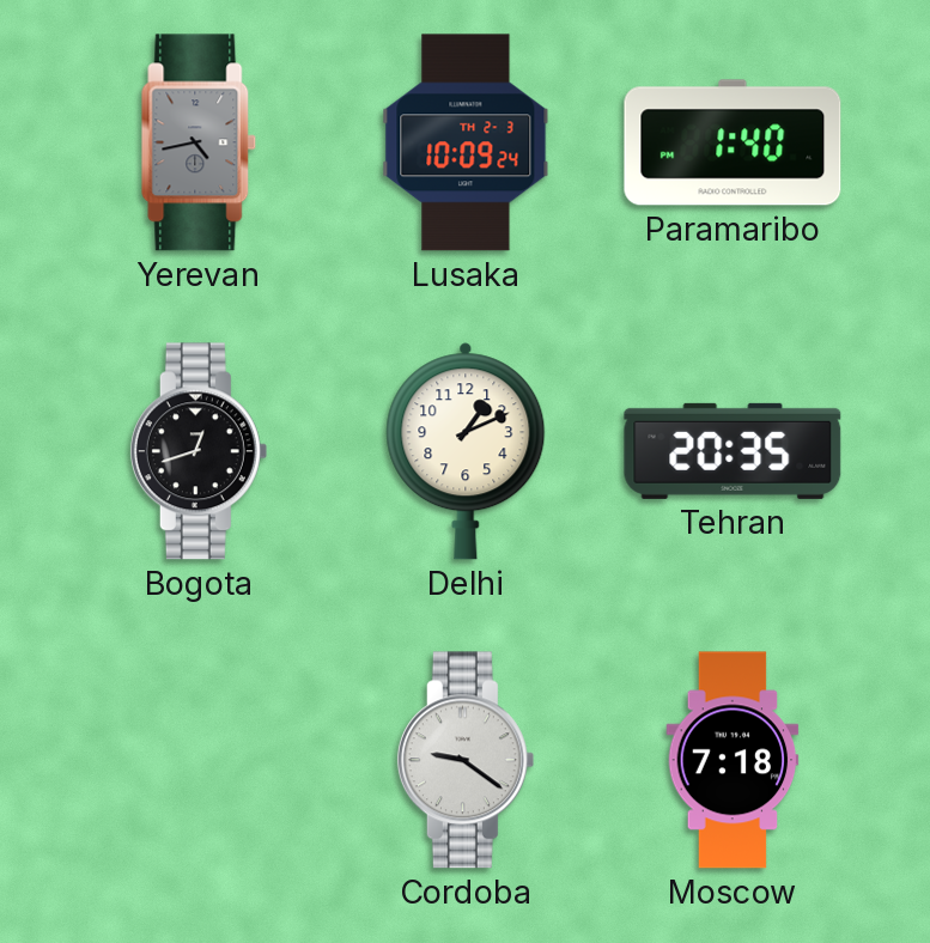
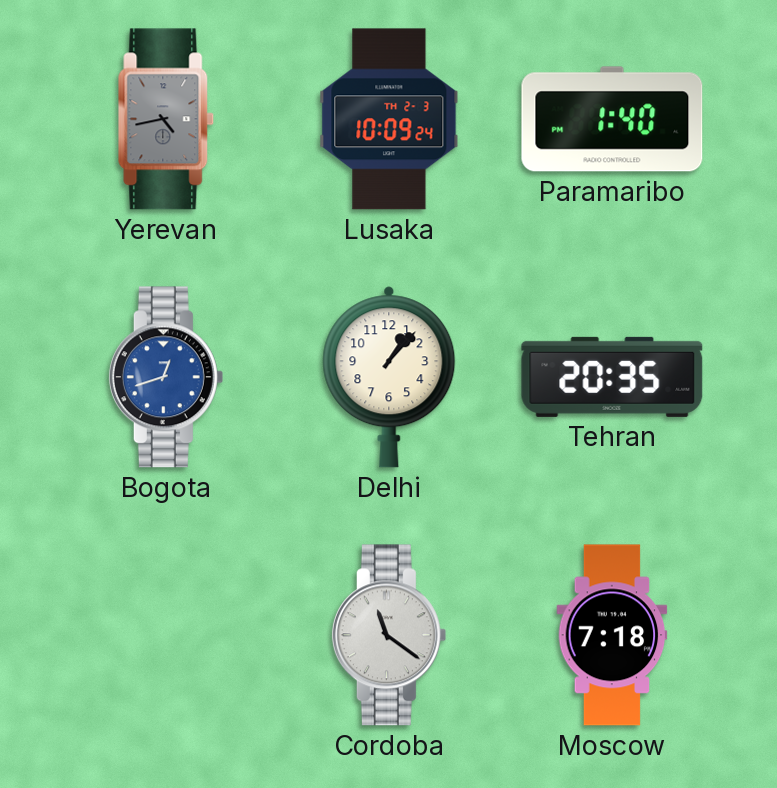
Bogota dial: black -> blue (166, 377)
Delhi: 1:11 -> 1:07 (389, 377)
Cordoba: 9:21 -> 11:21 (389, 635)
